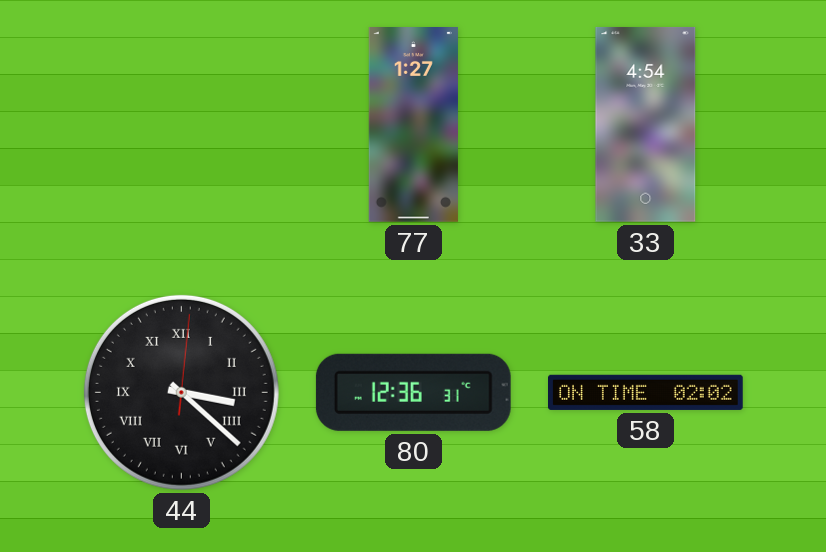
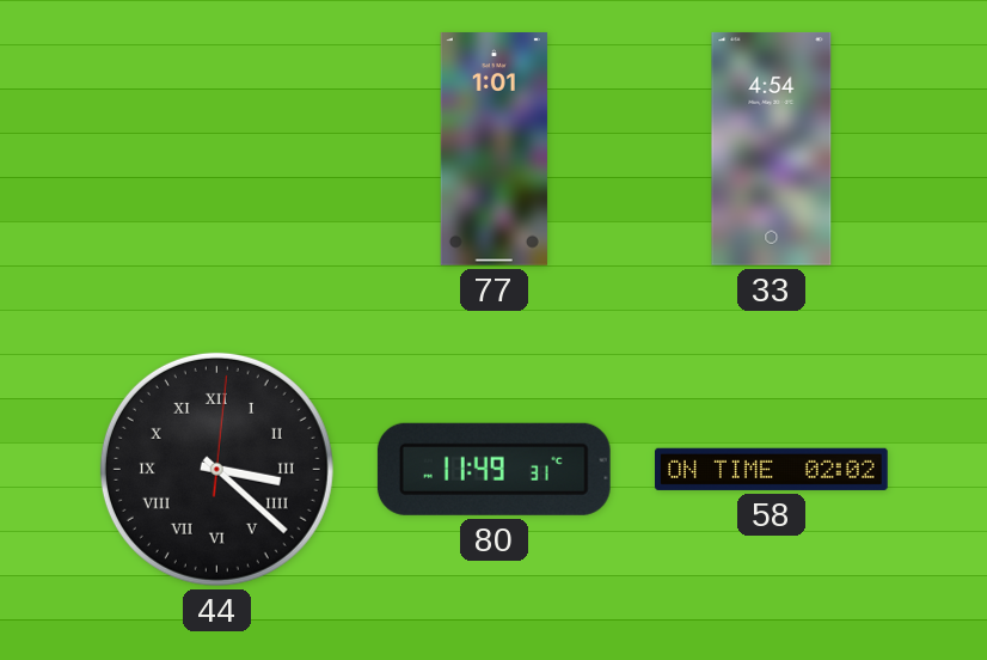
77: 1:27 -> 1:01 (493, 149)
80: 12:36 -> 11:49 (493, 469)
